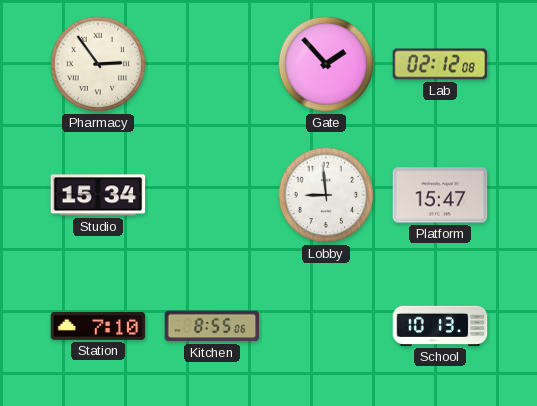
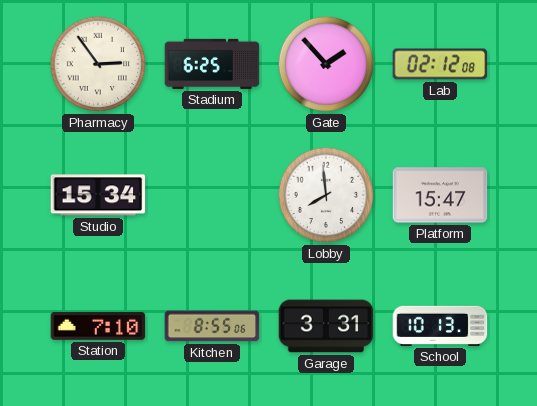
Stadium: none -> 6:25 (212, 64)
Lobby: 8:59 -> 7:59 (326, 195)
Garage: none -> 3:31 (326, 326)
